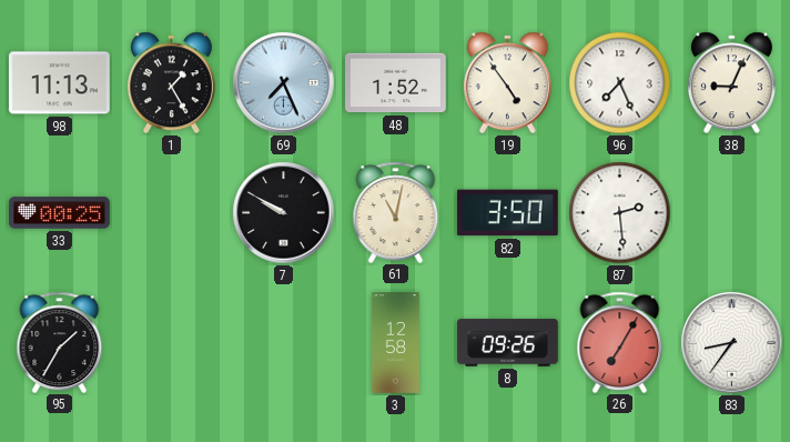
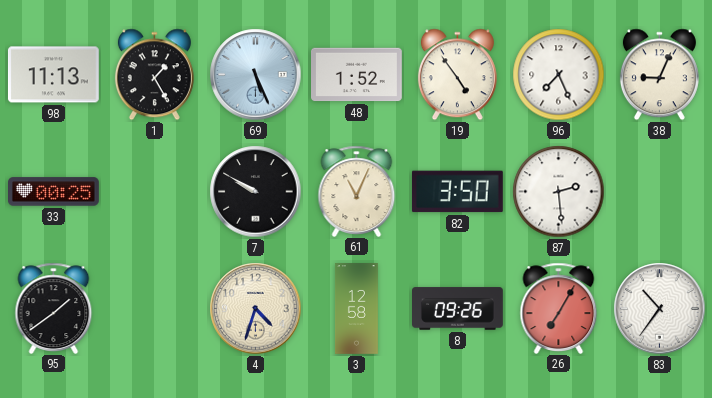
69: 7:26 -> 5:26 (256, 75)
61: 11:02 -> 11:04 (357, 191)
95: 1:35 -> 1:39 (54, 308)
4: none -> 4:33 (256, 309)
83: 8:36 -> 10:36 (660, 309)
